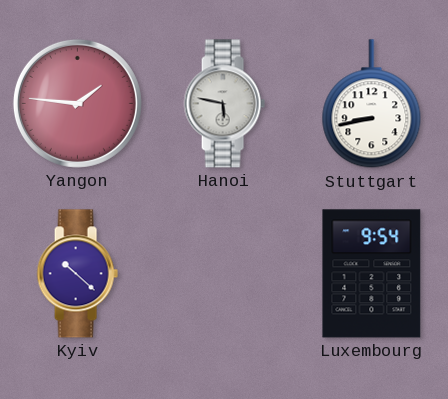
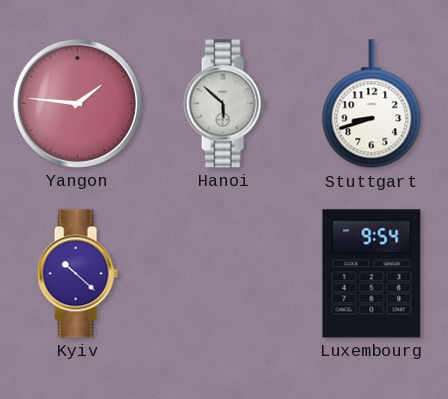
Hanoi: 5:47 -> 5:52 (224, 104)
Stuttgart: 8:43 -> 8:42 (372, 104)
